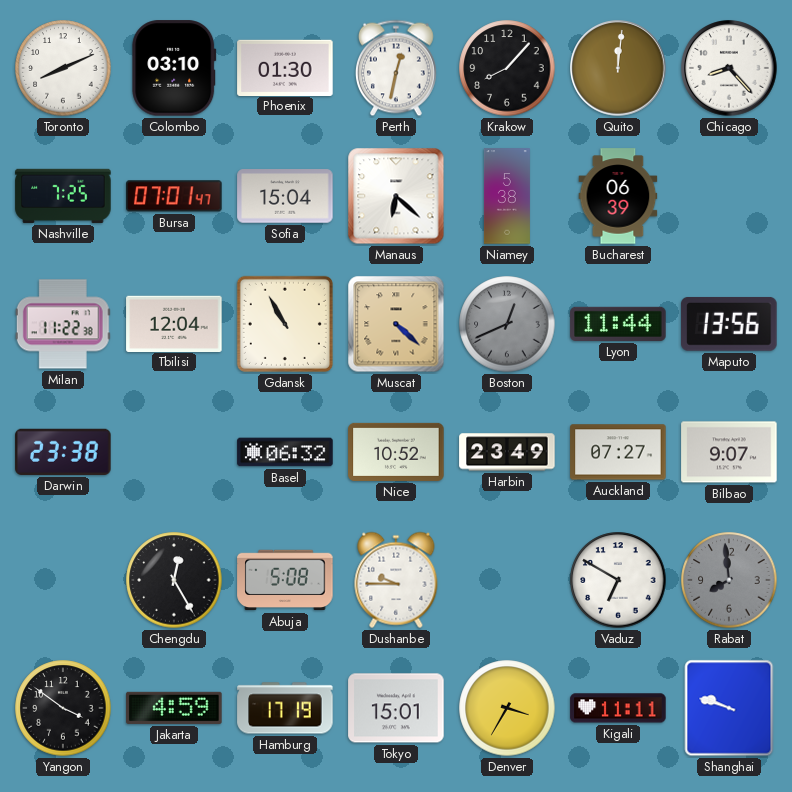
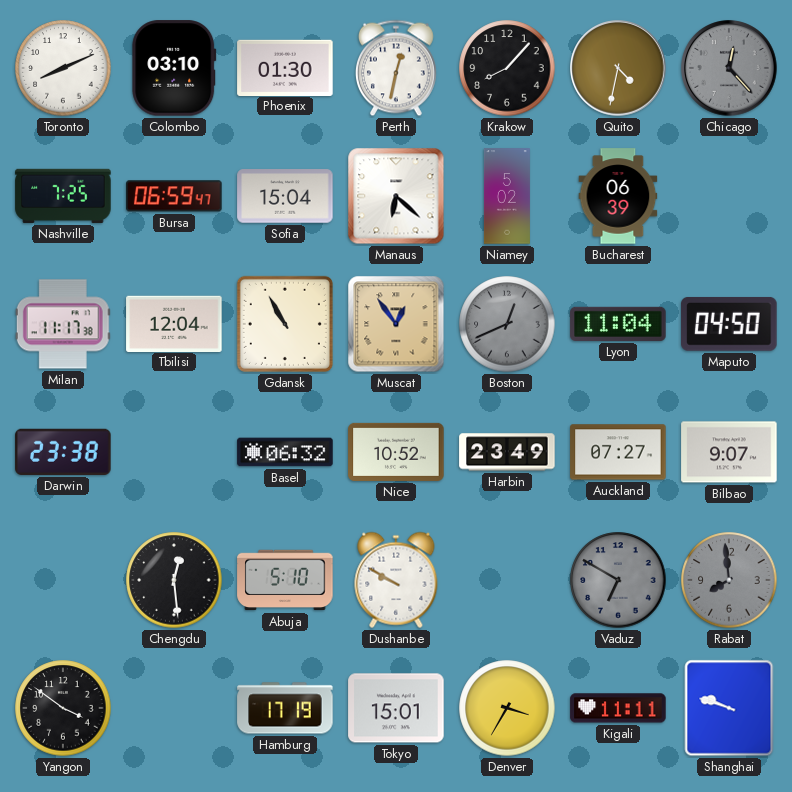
Quito: 12:01 -> 4:32 (618, 68)
Chicago: 8:23 -> 12:23 (729, 68)
Chicago dial: white -> grey (729, 68)
Bursa: 07:01 -> 06:59 (174, 196)
Niamey: 5:38 -> 5:02 (507, 196)
Milan: 11:22 -> 11:17 (63, 324)
Muscat: 4:22 -> 12:54 (396, 324)
Lyon: 11:44 -> 11:04 (618, 324)
Maputo: 13:56 -> 04:50 (729, 324)
Chengdu: 12:25 -> 12:29 (174, 580)
Abuja: 5:08 -> 5:10 (285, 580)
Dushanbe: 9:45 -> 9:50 (396, 580)
Vaduz dial: white -> grey (618, 580)
Jakarta: 4:59 -> none (174, 708)
